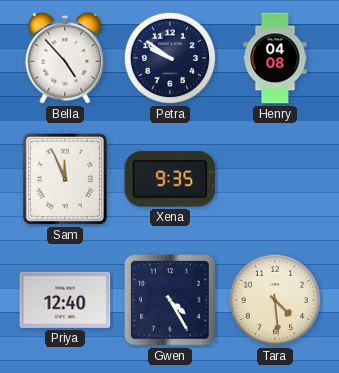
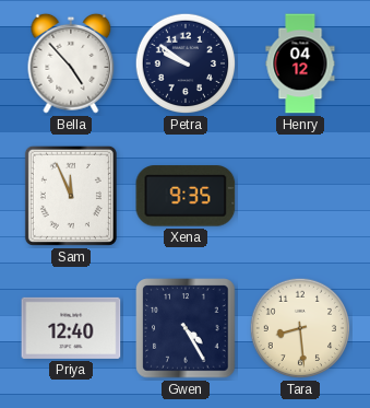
Henry: 04:08 -> 04:12 (300, 63)
Tara: 4:29 -> 8:29 (300, 328)
